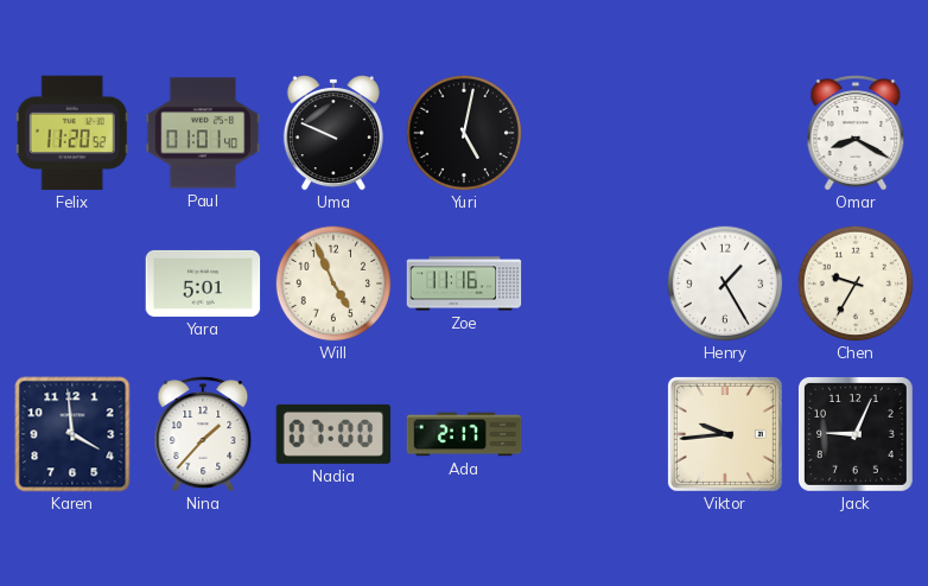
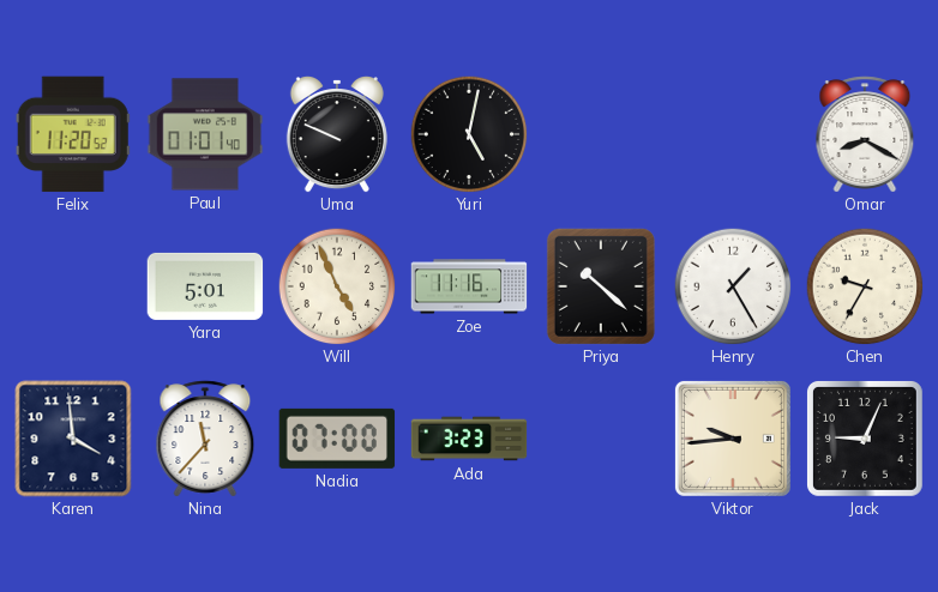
Priya: none -> 10:22 (601, 286)
Nina: 1:37 -> 11:37 (205, 439)
Ada: 2:17 -> 3:23 (469, 439)
